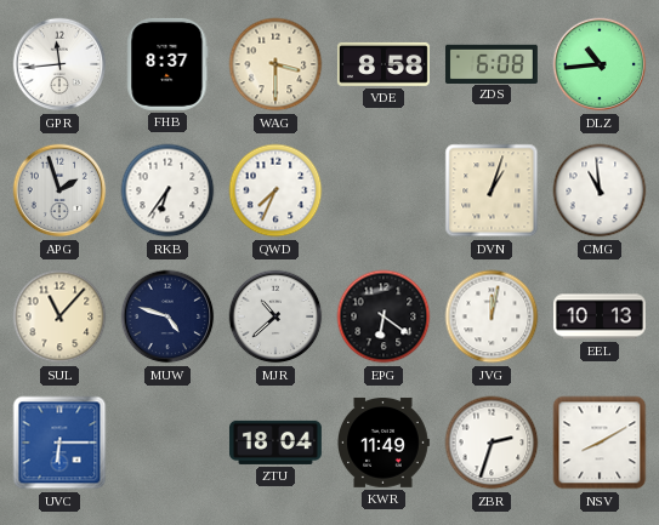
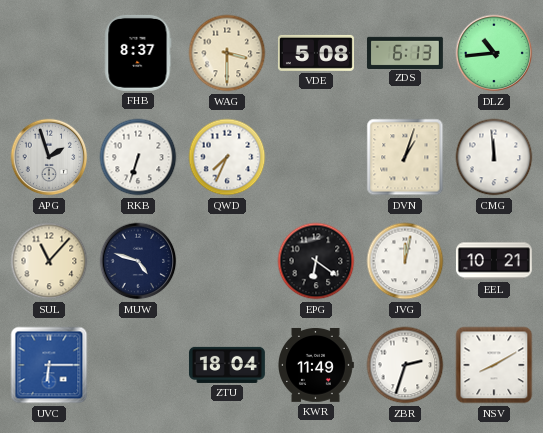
GPR: 11:44 -> none (59, 64)
VDE: 8:58 -> 5:08 (316, 53)
ZDS: 6:08 -> 6:13 (405, 52)
RKB: 6:36 -> 6:33 (138, 157)
CMG: 10:59 -> 11:59 (494, 157)
MJR: 10:38 -> none (275, 316)
EEL: 10:13 -> 10:21 (494, 261)
